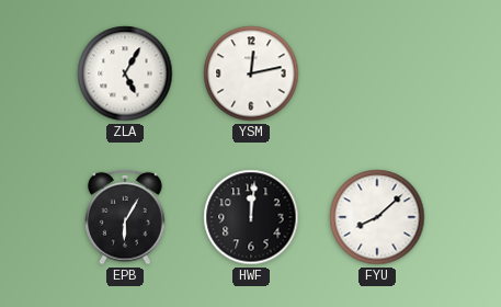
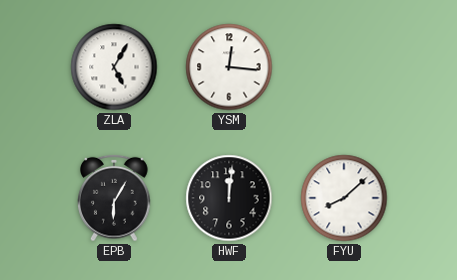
YSM: 12:13 -> 12:16 (229, 67)
